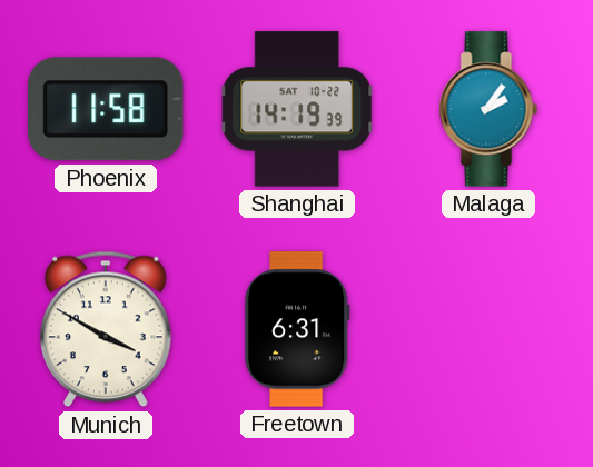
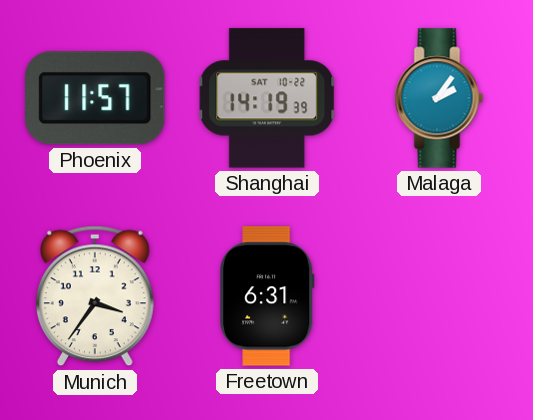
Phoenix: 11:58 -> 11:57 (96, 98)
Munich: 3:50 -> 3:36 (95, 296)
